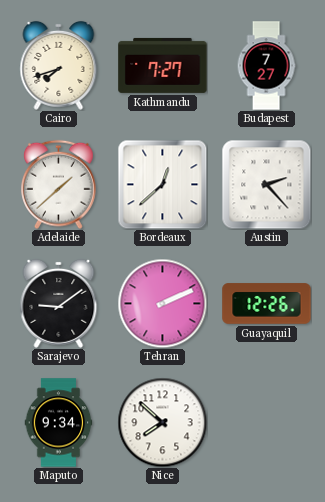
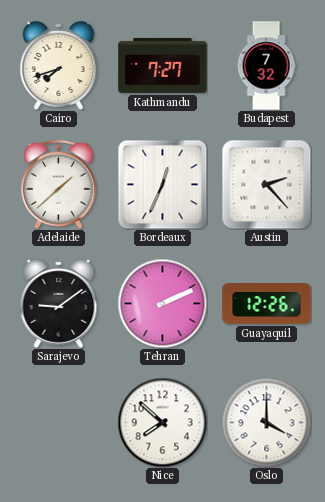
Budapest: 7:27 -> 7:32 (266, 66)
Bordeaux: 12:38 -> 12:34 (162, 184)
Maputo: 9:34 -> none (59, 423)
Oslo: none -> 4:00 (266, 422)
